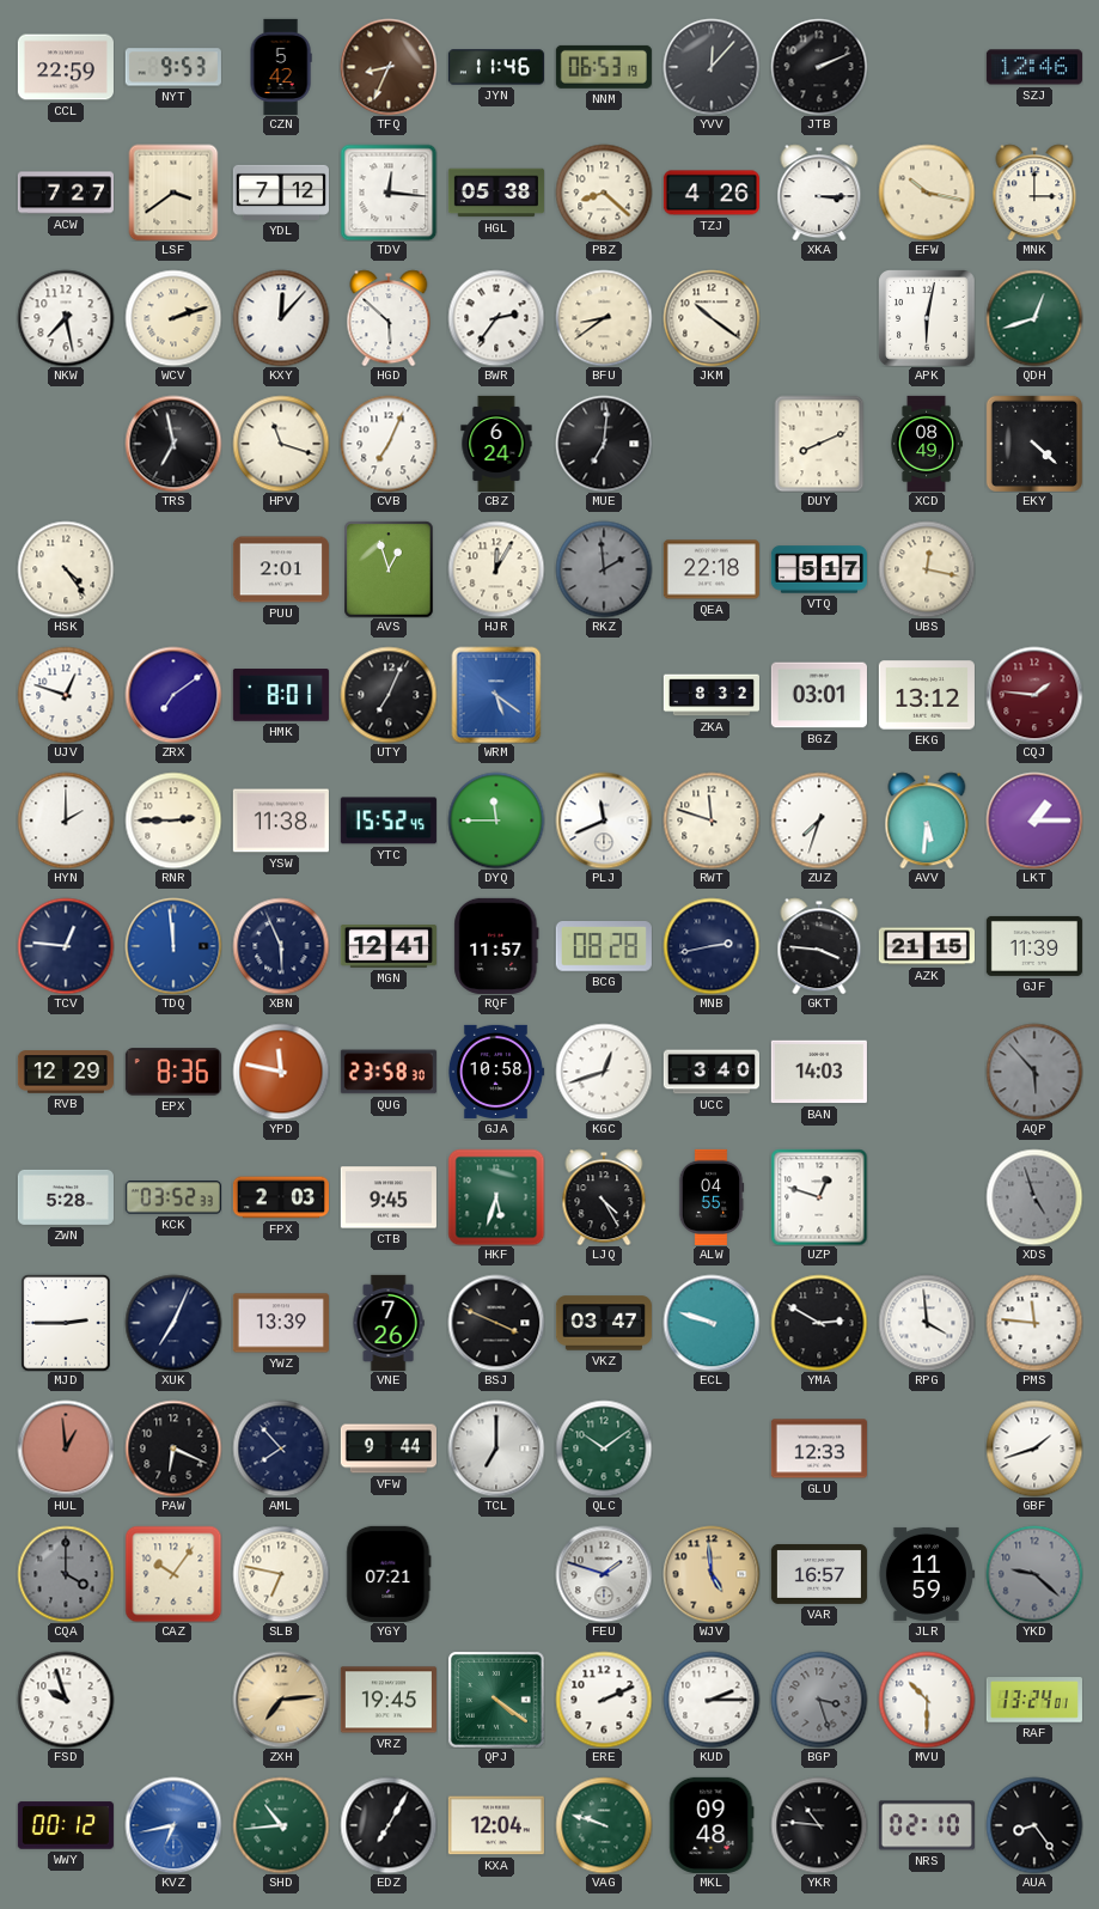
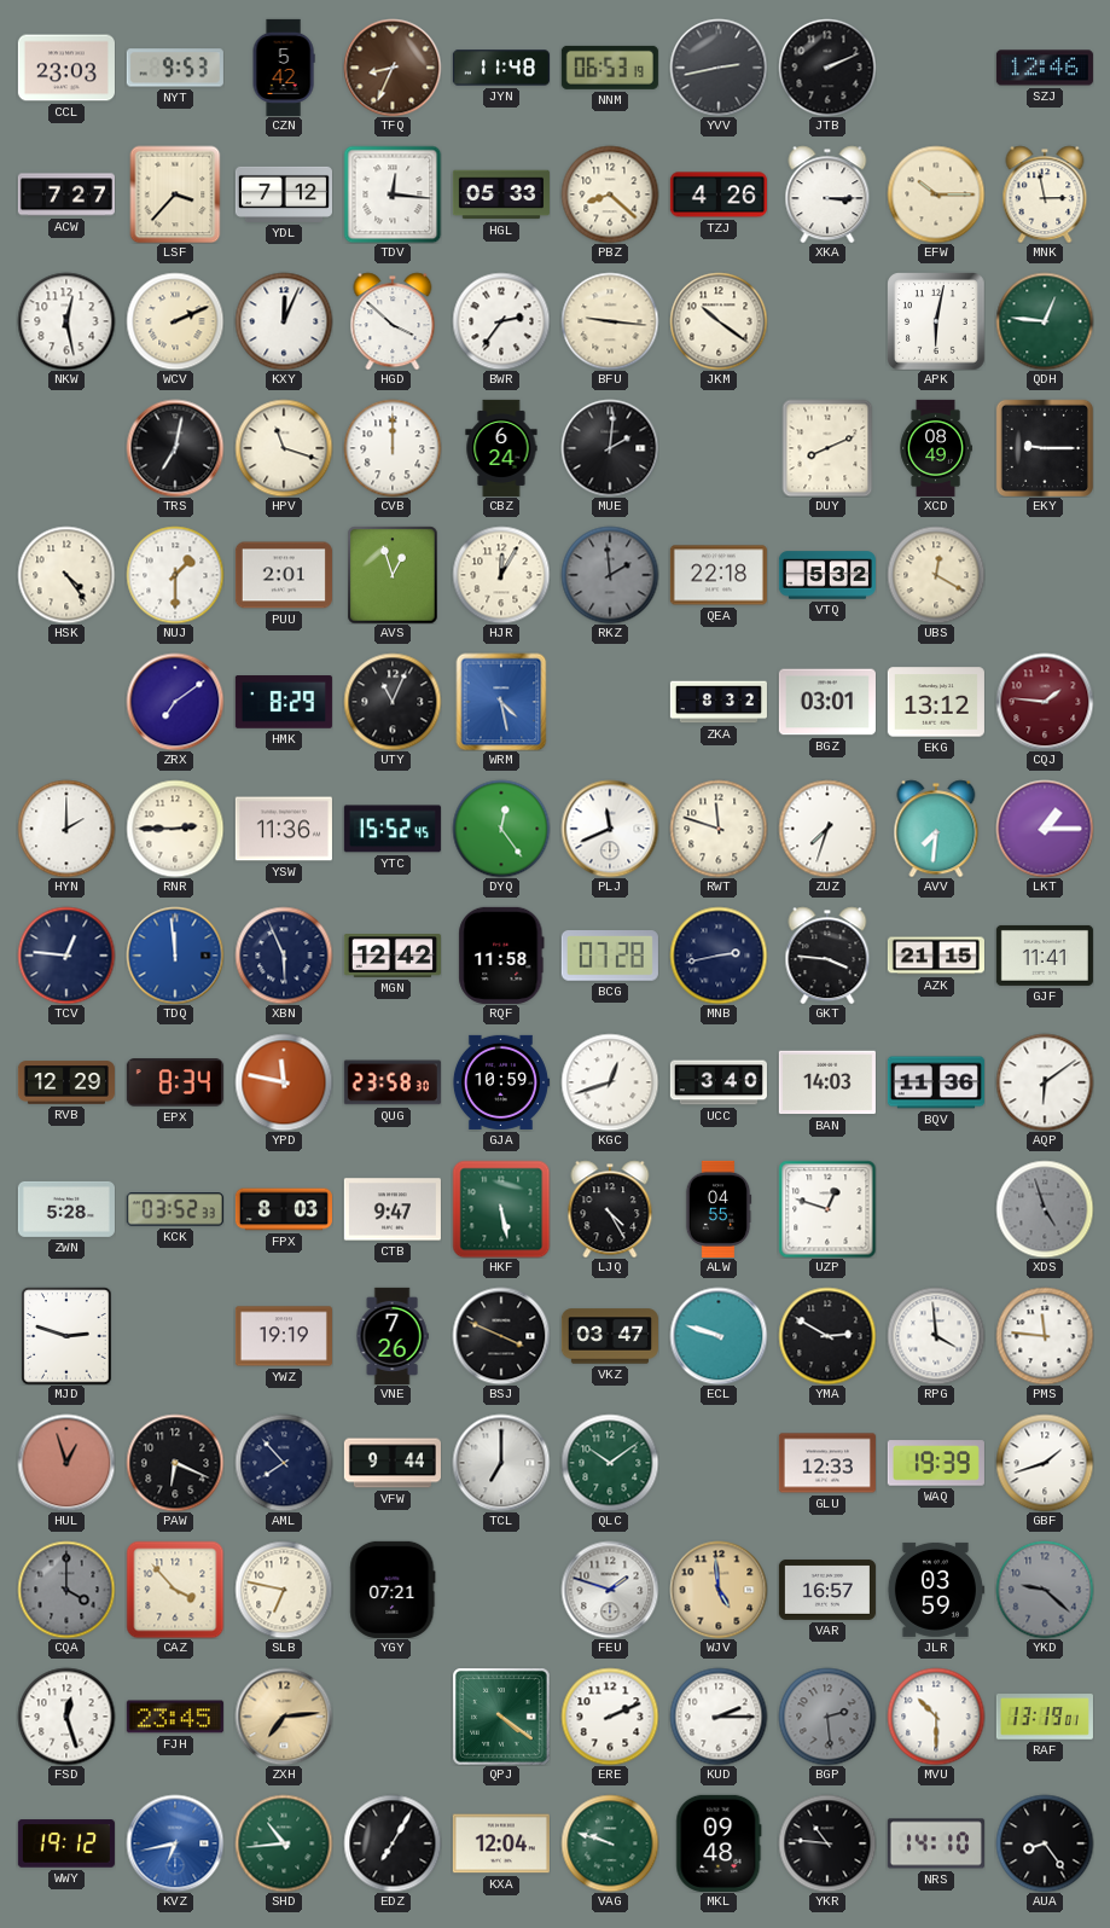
CCL: 22:59 -> 23:03 (66, 68)
JYN: 11:46 -> 11:48 (501, 68)
YVV: 12:07 -> 2:43 (719, 68)
LSF: 3:39 -> 3:37 (175, 194)
HGL: 05:38 -> 05:33 (501, 194)
EFW: 10:17 -> 10:15 (936, 194)
MNK: 3:00 -> 2:58 (1045, 194)
NKW: 7:28 -> 12:28 (66, 321)
WCV: 2:12 -> 2:11 (175, 321)
KXY: 12:07 -> 12:04 (284, 321)
HGD: 5:52 -> 3:52 (393, 321)
BFU: 8:39 -> 9:16 (610, 321)
QDH: 12:42 -> 12:46 (1045, 321)
TRS: 6:58 -> 7:02 (175, 448)
CVB: 7:04 -> 12:00 (393, 448)
MUE: 7:01 -> 2:01 (610, 448)
EKY: 4:22 -> 9:15 (1044, 447)
NUJ: none -> 1:30 (175, 575)
VTQ: 5:17 -> 5:32 (827, 575)
UBS: 12:17 -> 12:20 (936, 575)
UJV: 12:48 -> none (66, 695)
HMK: 8:01 -> 8:29 (284, 702)
UTY: 7:04 -> 11:04 (393, 702)
WRM: 5:21 -> 4:28 (501, 702)
YSW: 11:38 -> 11:36 (284, 829)
DYQ: 11:45 -> 12:24 (501, 829)
AVV: 5:31 -> 7:31 (936, 829)
MGN: 12:41 -> 12:42 (393, 957)
RQF: 11:57 -> 11:58 (501, 956)
BCG: 08:28 -> 07:28 (610, 957)
GJF: 11:39 -> 11:41 (1045, 956)
EPX: 8:36 -> 8:34 (175, 1082)
GJA: 10:58 -> 10:59 (501, 1082)
BQV: none -> 11:36 (936, 1082)
AQP: 5:53 -> 6:09 (1045, 1082)
AQP dial: grey -> white (1045, 1082)
FPX: 2:03 -> 8:03 (284, 1209)
CTB: 9:45 -> 9:47 (393, 1209)
HKF: 5:33 -> 5:28 (501, 1209)
MJD: 2:45 -> 2:48 (66, 1336)
XUK: 7:04 -> none (173, 1323)
YWZ: 13:39 -> 19:19 (284, 1336)
HUL: 12:59 -> 12:57 (66, 1463)
WAQ: none -> 19:39 (936, 1463)
CAZ: 10:06 -> 3:53 (175, 1590)
JLR: 11:59 -> 03:59 (936, 1590)
FSD: 9:57 -> 12:27 (66, 1717)
FJH: none -> 23:45 (175, 1717)
VRZ: 19:45 -> none (389, 1700)
BGP: 3:27 -> 2:29 (827, 1717)
RAF: 13:24 -> 13:19 (1045, 1717)
WWY: 00:12 -> 19:12 (66, 1843)
NRS: 02:10 -> 14:10 (936, 1843)
